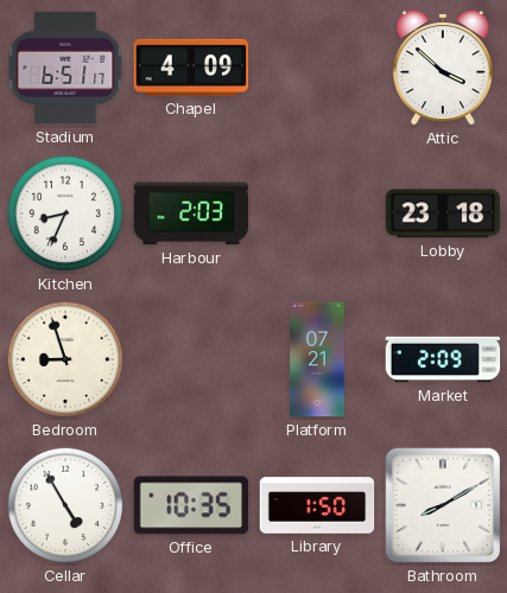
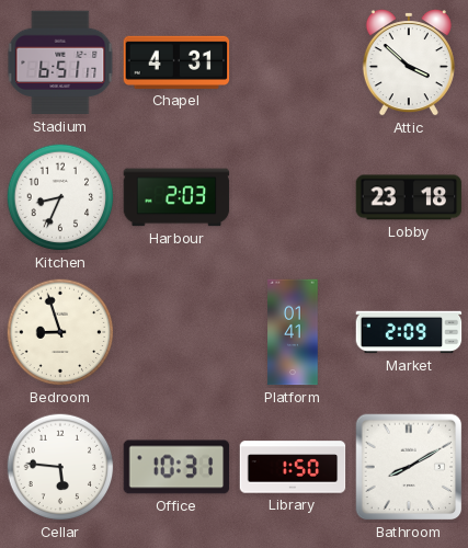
Chapel: 4:09 -> 4:31 (176, 62)
Platform: 07:21 -> 01:41 (293, 332)
Cellar: 4:55 -> 5:46 (60, 467)
Office: 10:35 -> 10:31 (176, 467)
